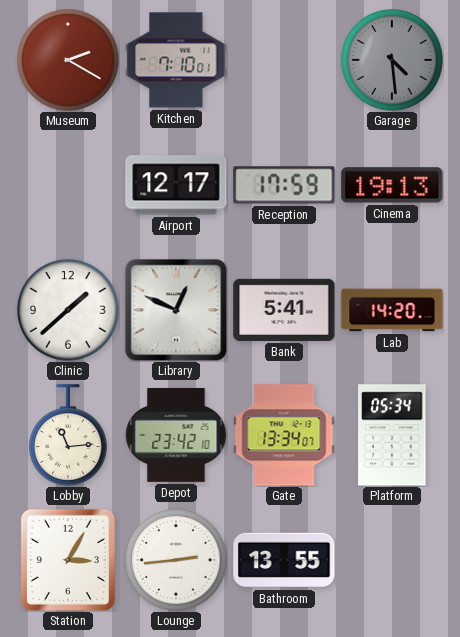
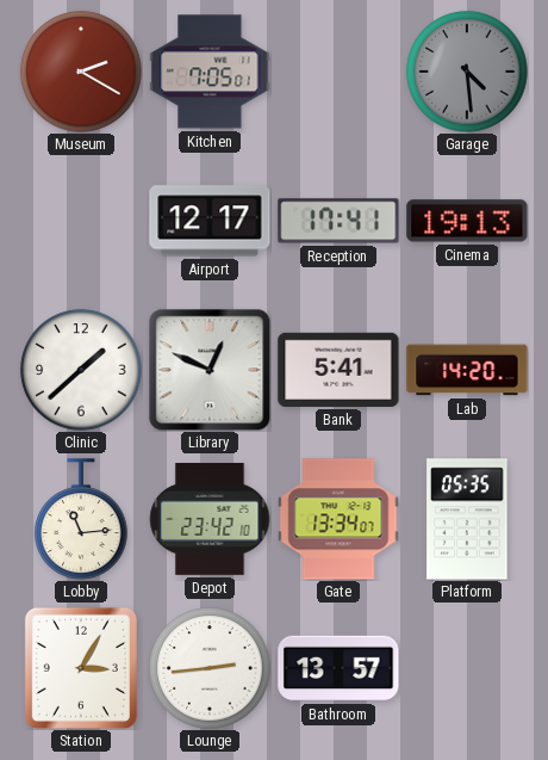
Kitchen: 7:10 -> 7:05 (210, 72)
Reception: 17:59 -> 17:41 (338, 221)
Platform: 05:34 -> 05:35 (467, 519)
Bathroom: 13:55 -> 13:57 (338, 668)
